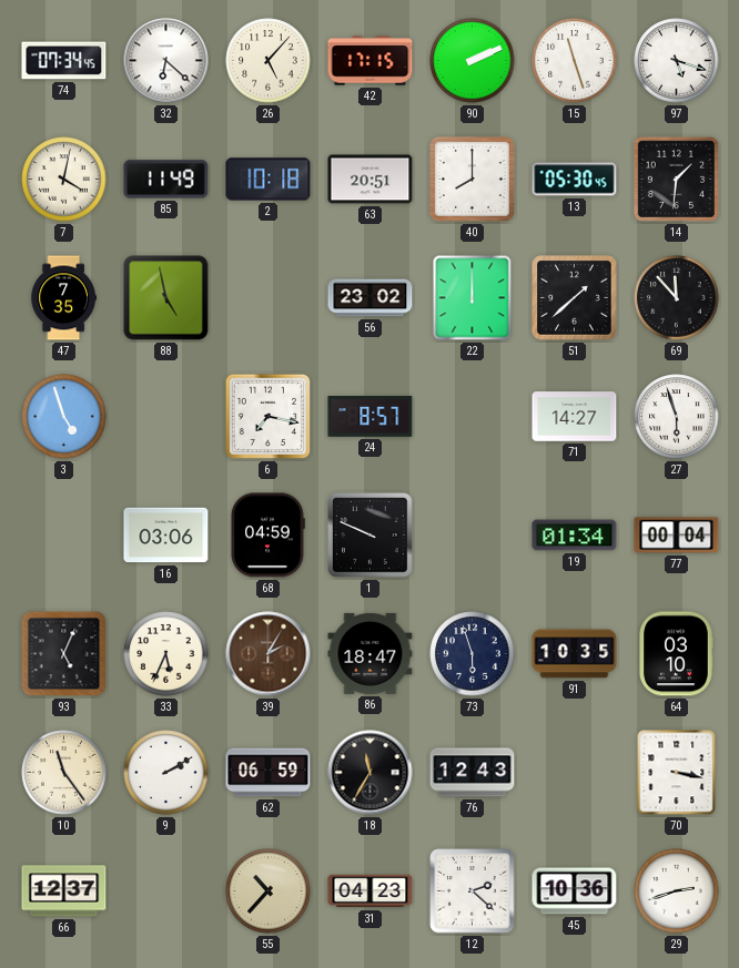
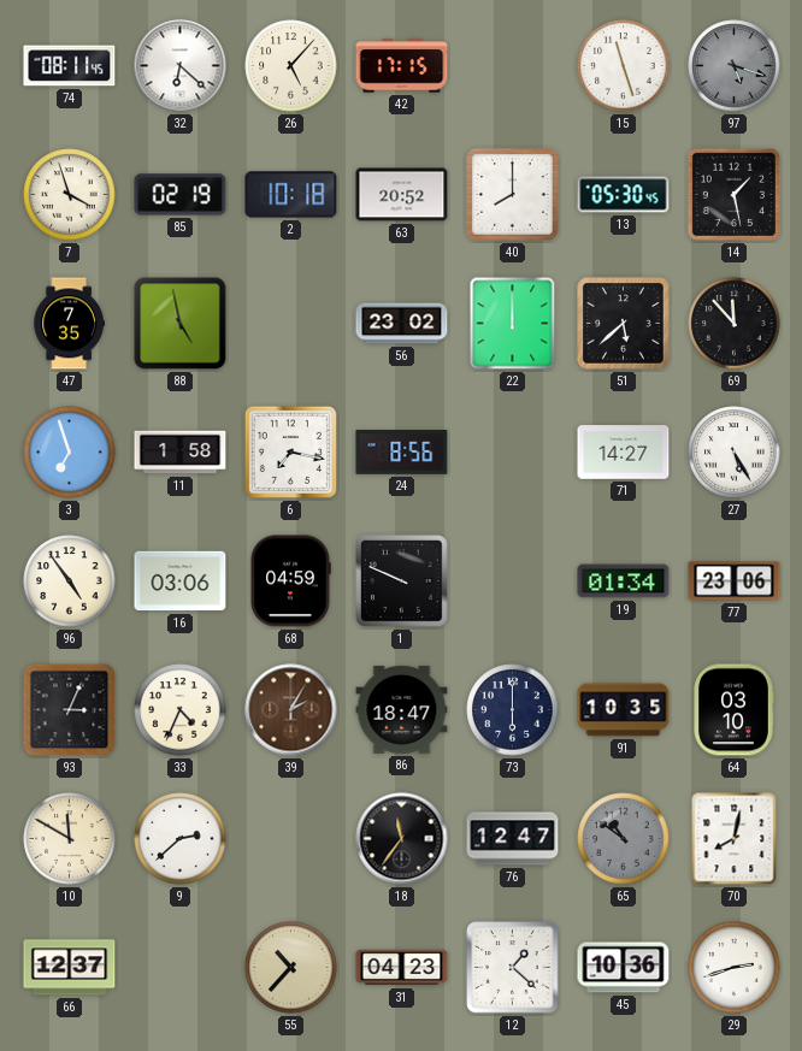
74: 07:34 -> 08:11 (70, 66)
90: 2:11 -> none (473, 61)
97 dial: white -> grey (735, 66)
7: 4:02 -> 3:57 (70, 195)
85: 11:49 -> 02:19 (181, 195)
63: 20:51 -> 20:52 (402, 195)
14: 1:31 -> 1:28 (733, 194)
51: 1:38 -> 5:38 (624, 324)
3: 4:57 -> 6:57 (70, 453)
11: none -> 1:58 (181, 453)
24: 8:57 -> 8:56 (402, 453)
27: 5:57 -> 5:25 (735, 453)
96: none -> 4:54 (70, 581)
77: 00:04 -> 23:06 (735, 581)
93: 5:04 -> 3:04 (70, 710)
33: 5:34 -> 4:34 (181, 710)
73: 5:57 -> 6:00 (513, 710)
10: 11:24 -> 11:50 (70, 839)
9: 2:10 -> 2:38 (181, 839)
62: 06:59 -> none (269, 773)
18: 11:35 -> 11:36 (402, 839)
76: 12:43 -> 12:47 (513, 839)
65: none -> 10:51 (624, 839)
70: 3:17 -> 8:02 (735, 839)
12: 2:22 -> 1:22 (513, 968)
